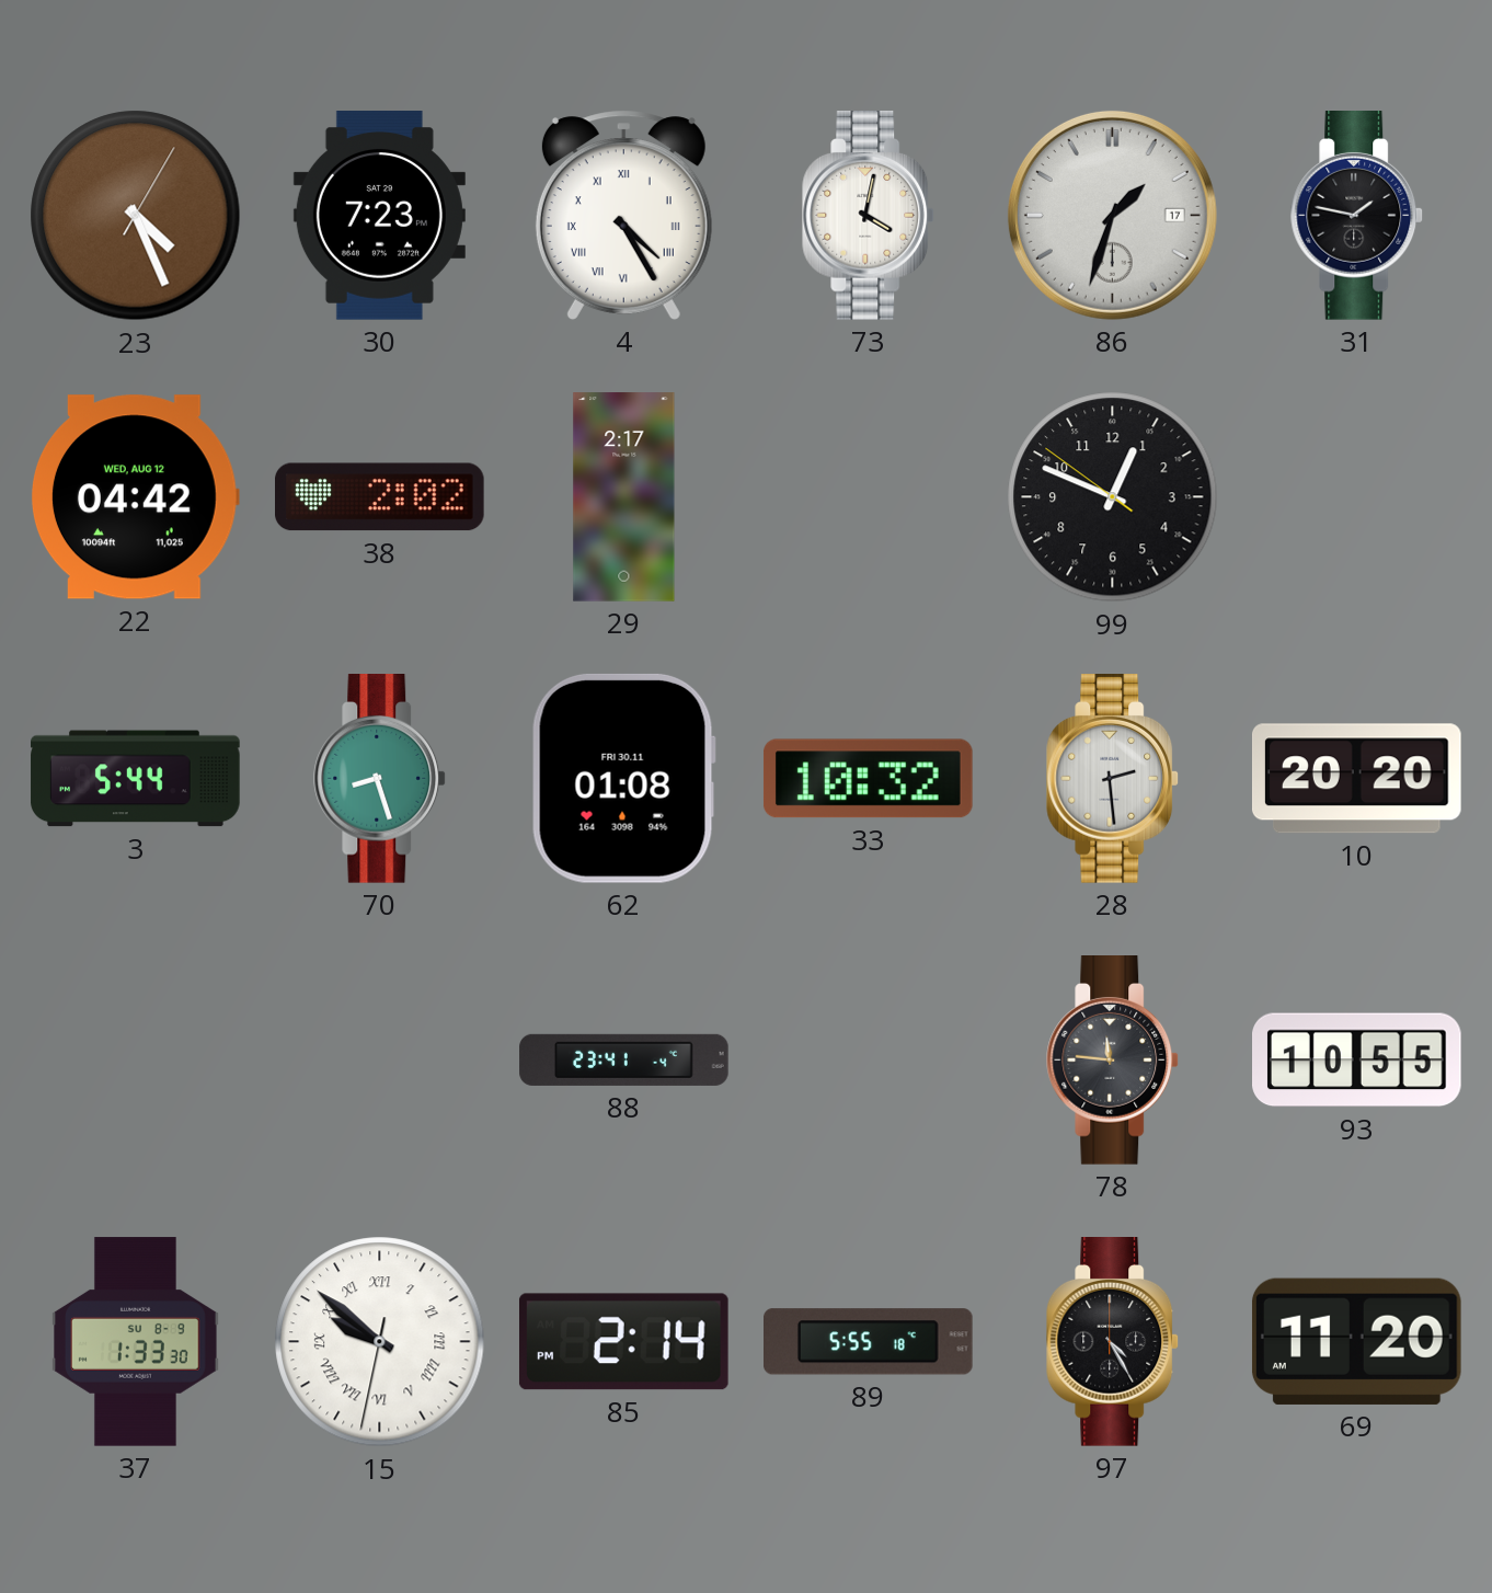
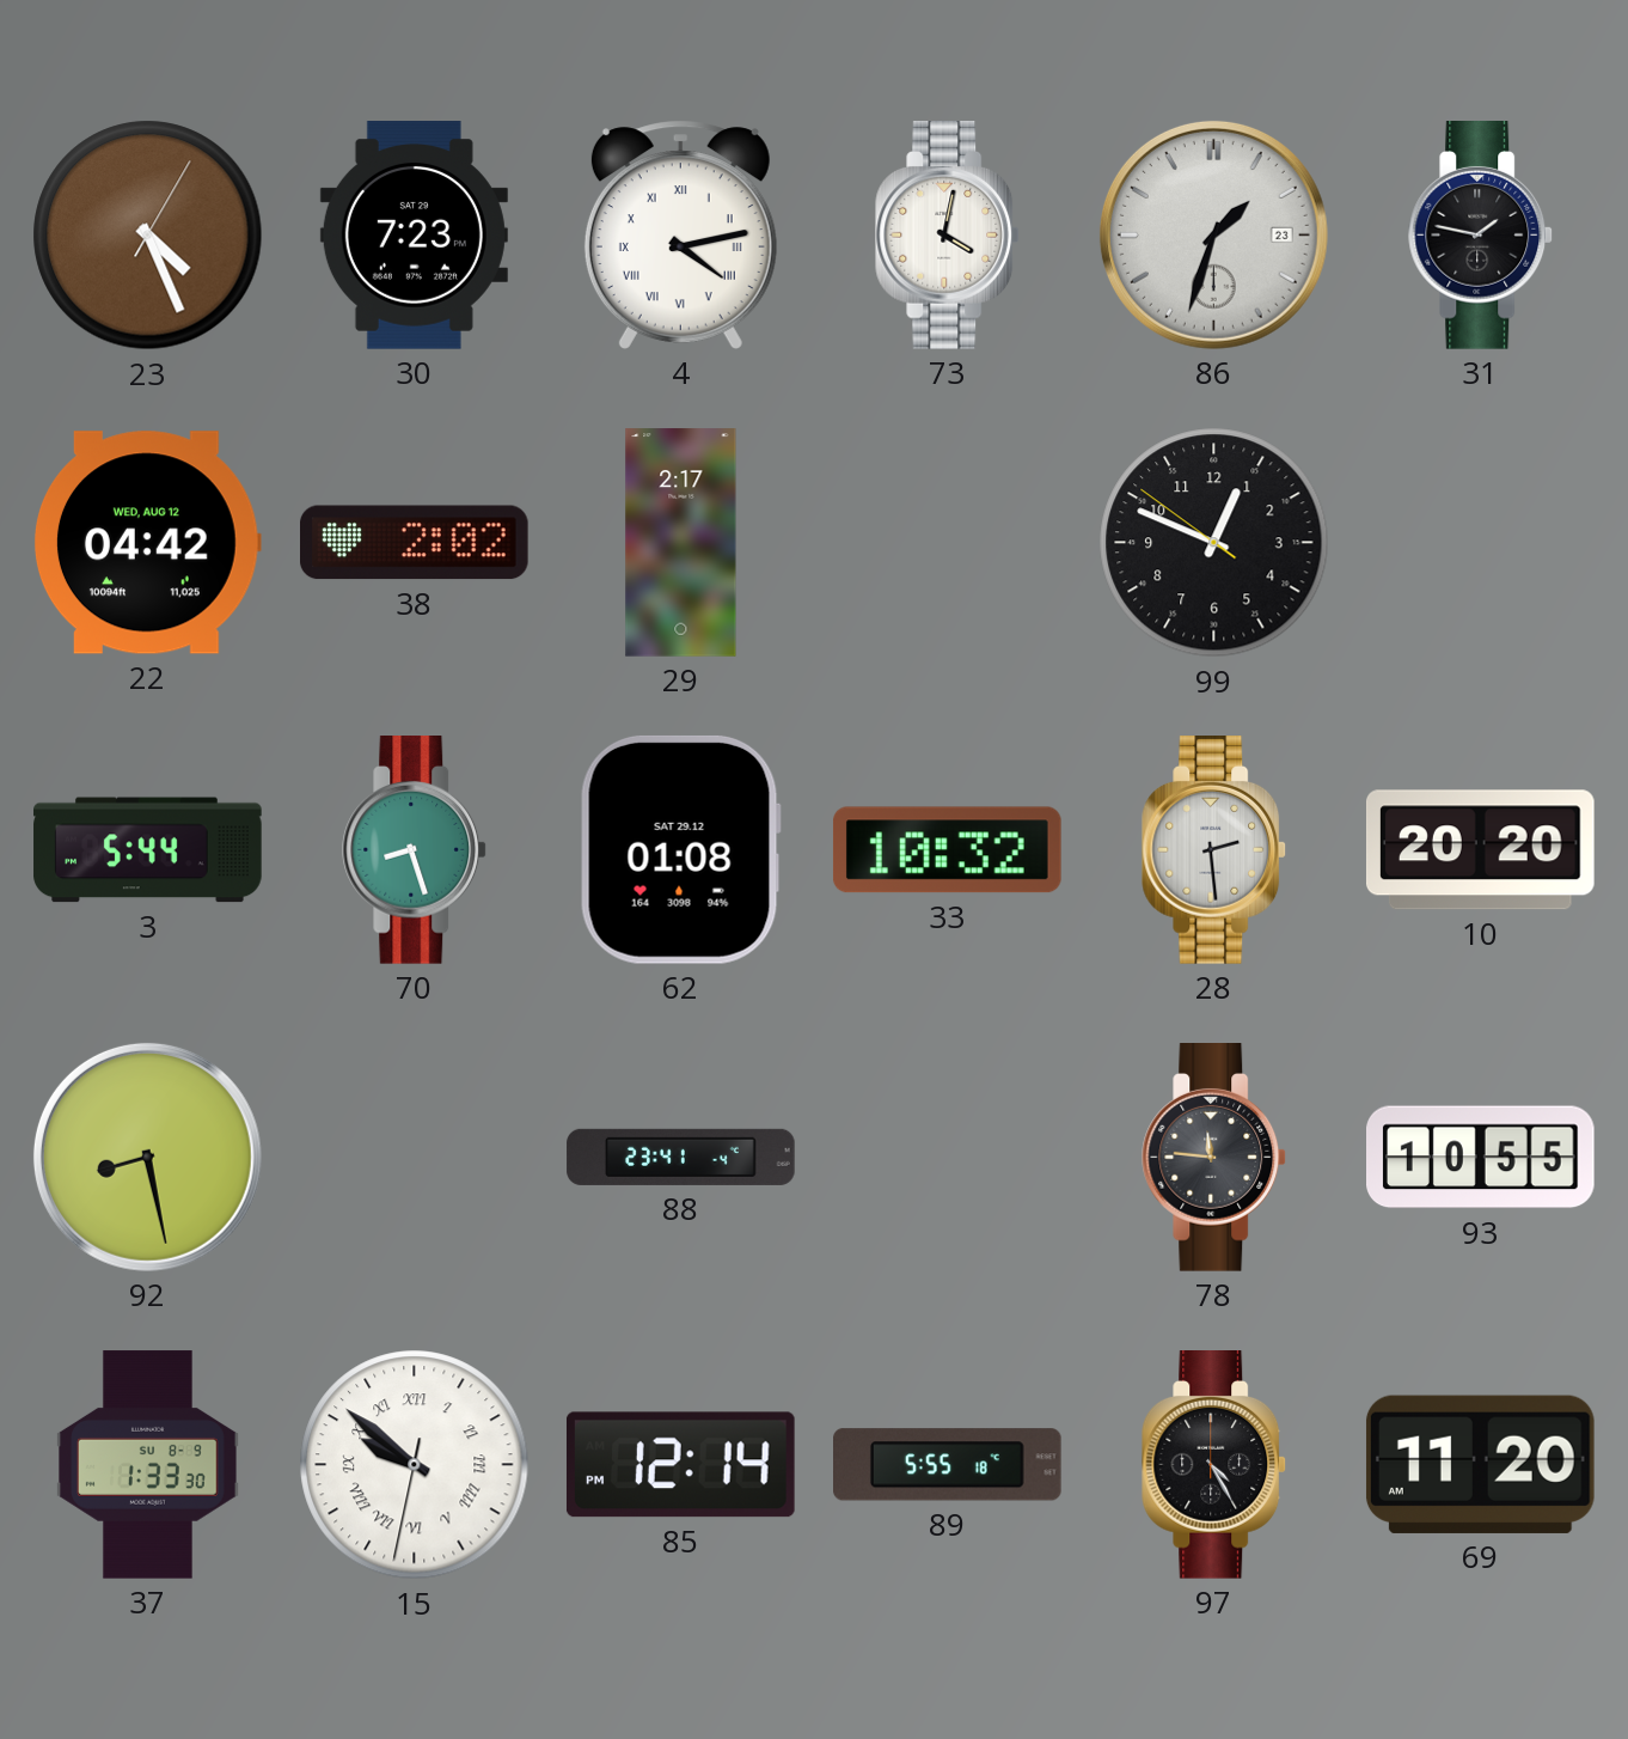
4: 4:25 -> 4:13 (680, 234)
86 date: 17 -> 23 (1213, 234)
62 date: FRI 30.11 -> SAT 29.12 (680, 849)
92: none -> 8:28 (147, 1157)
85: 2:14 -> 12:14 (680, 1465)
